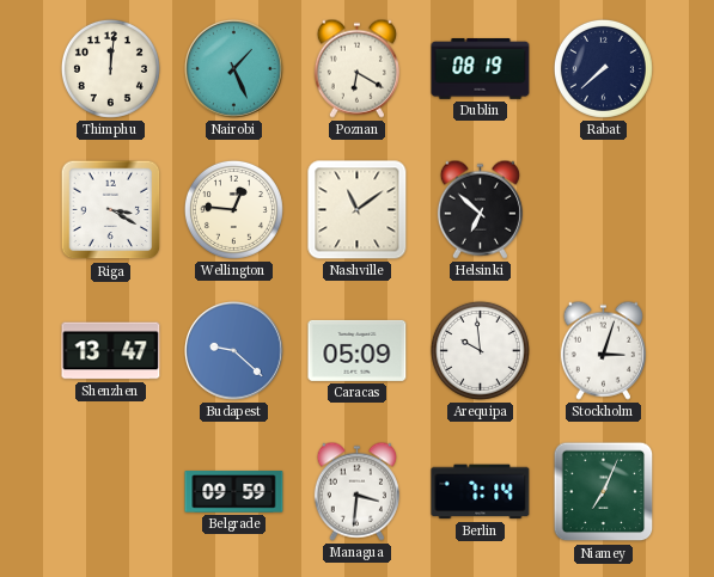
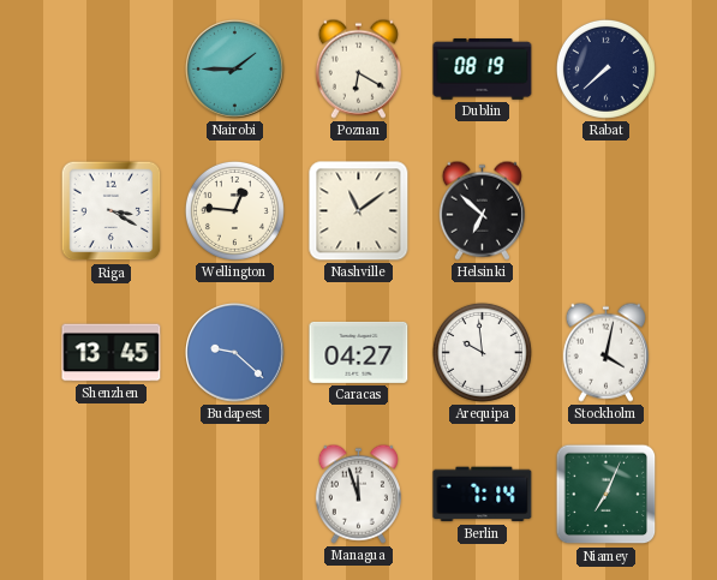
Thimphu: 12:01 -> none (110, 68)
Nairobi: 1:26 -> 1:45 (235, 70)
Shenzhen: 13:47 -> 13:45 (112, 353)
Caracas: 05:09 -> 04:27 (359, 352)
Stockholm: 3:03 -> 4:02 (605, 352)
Belgrade: 09:59 -> none (234, 492)
Managua: 3:31 -> 11:57 (358, 494)
